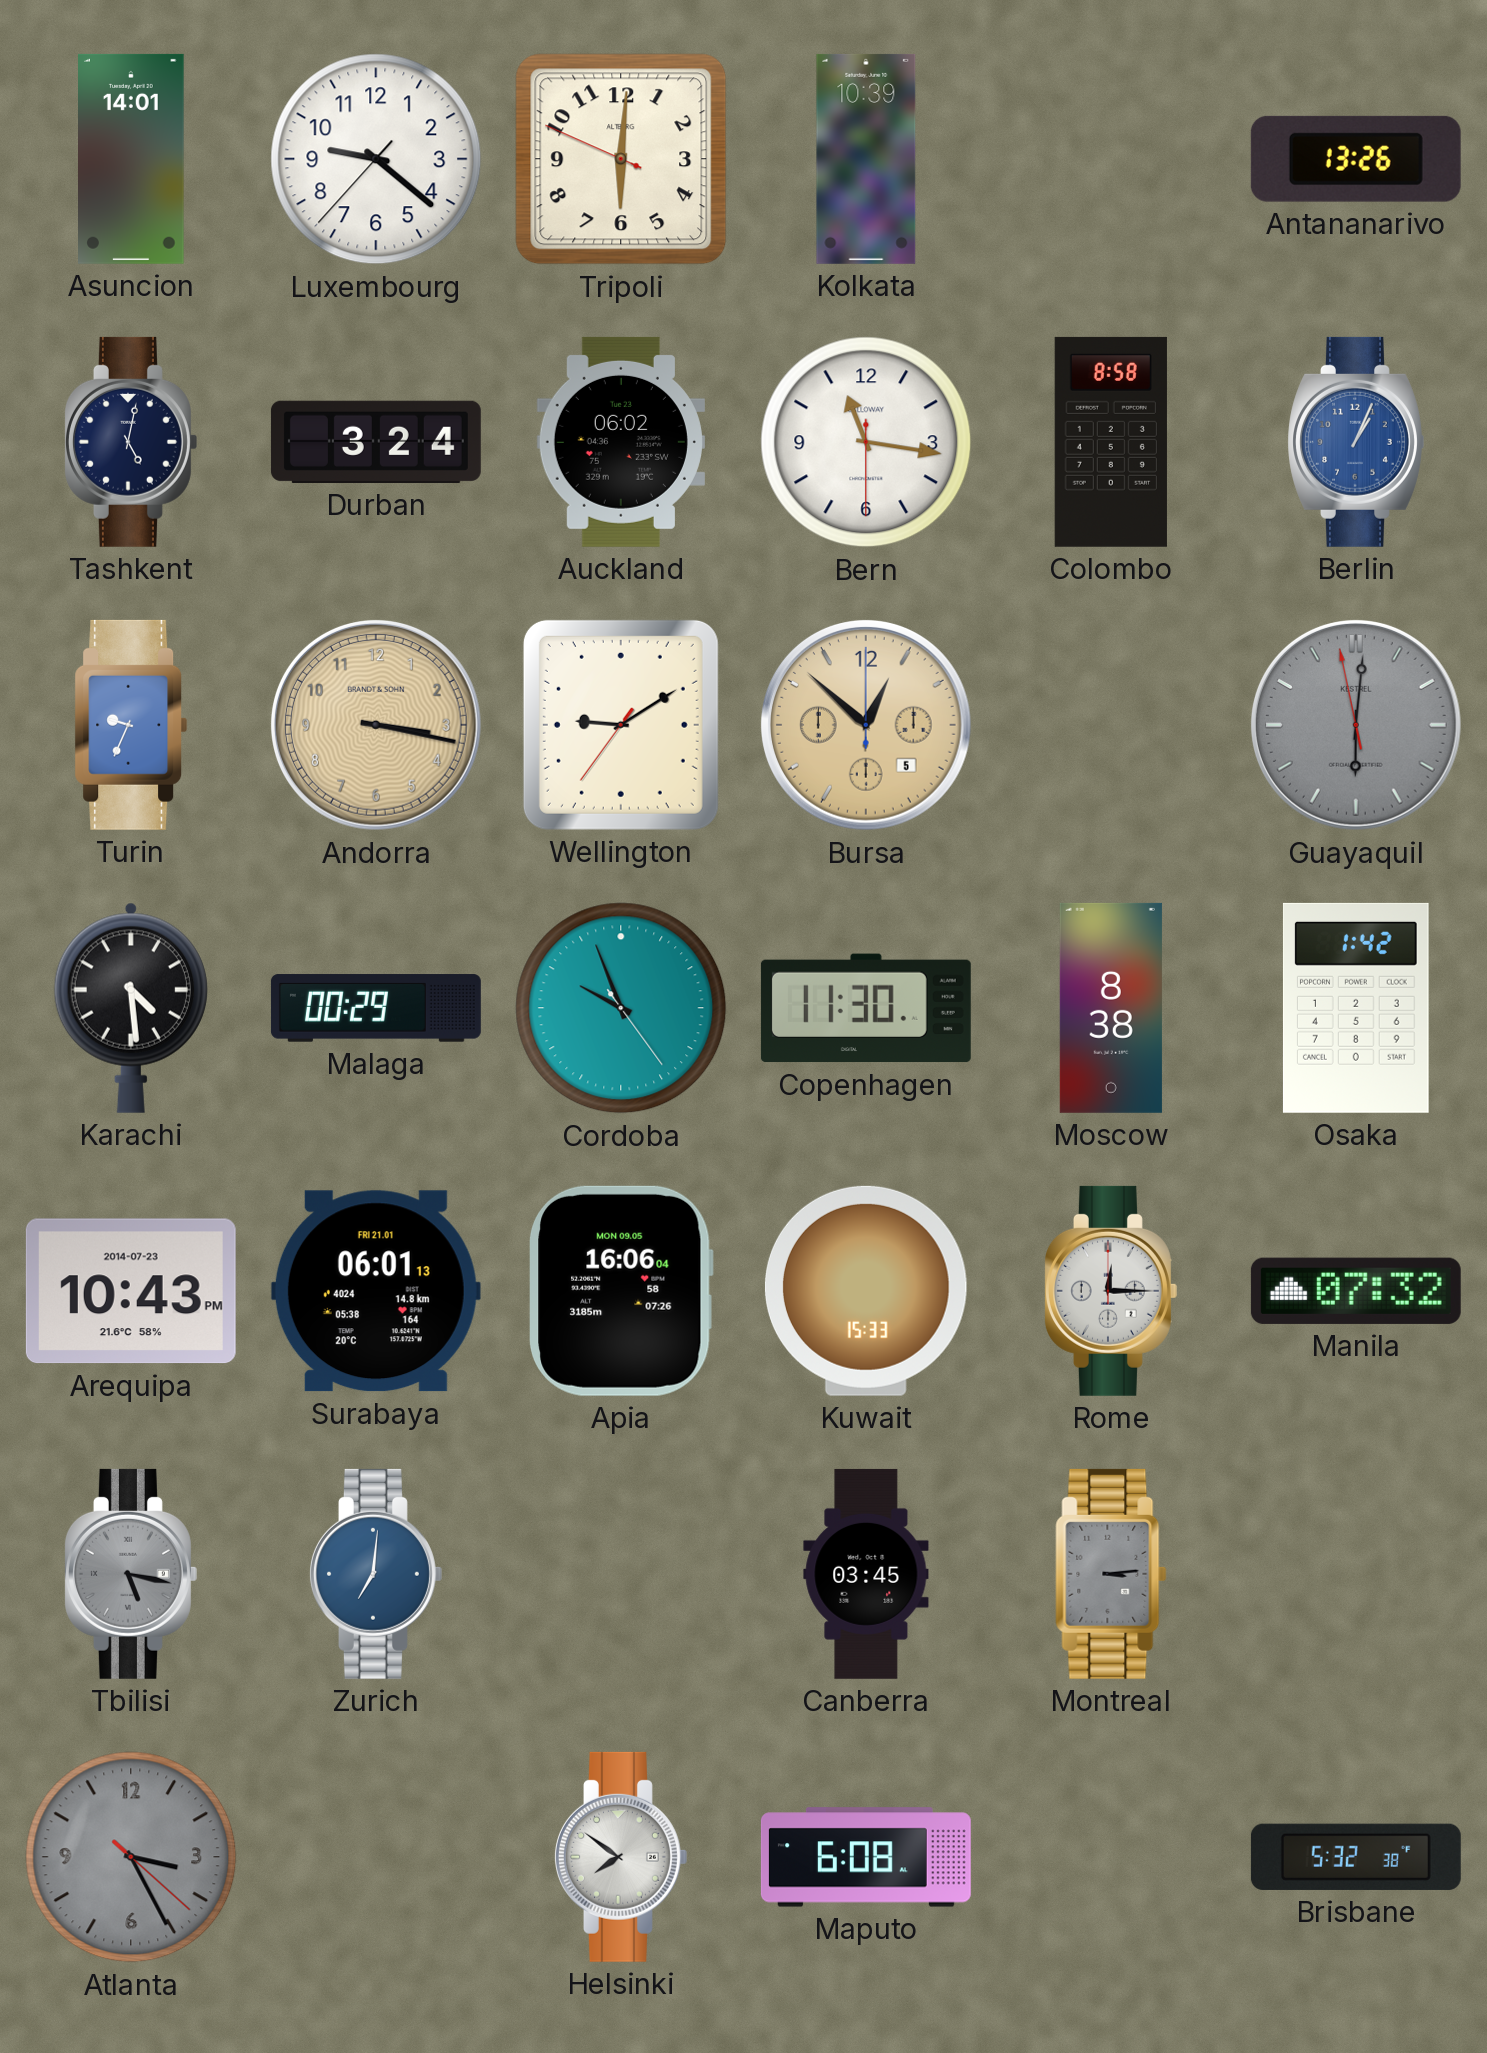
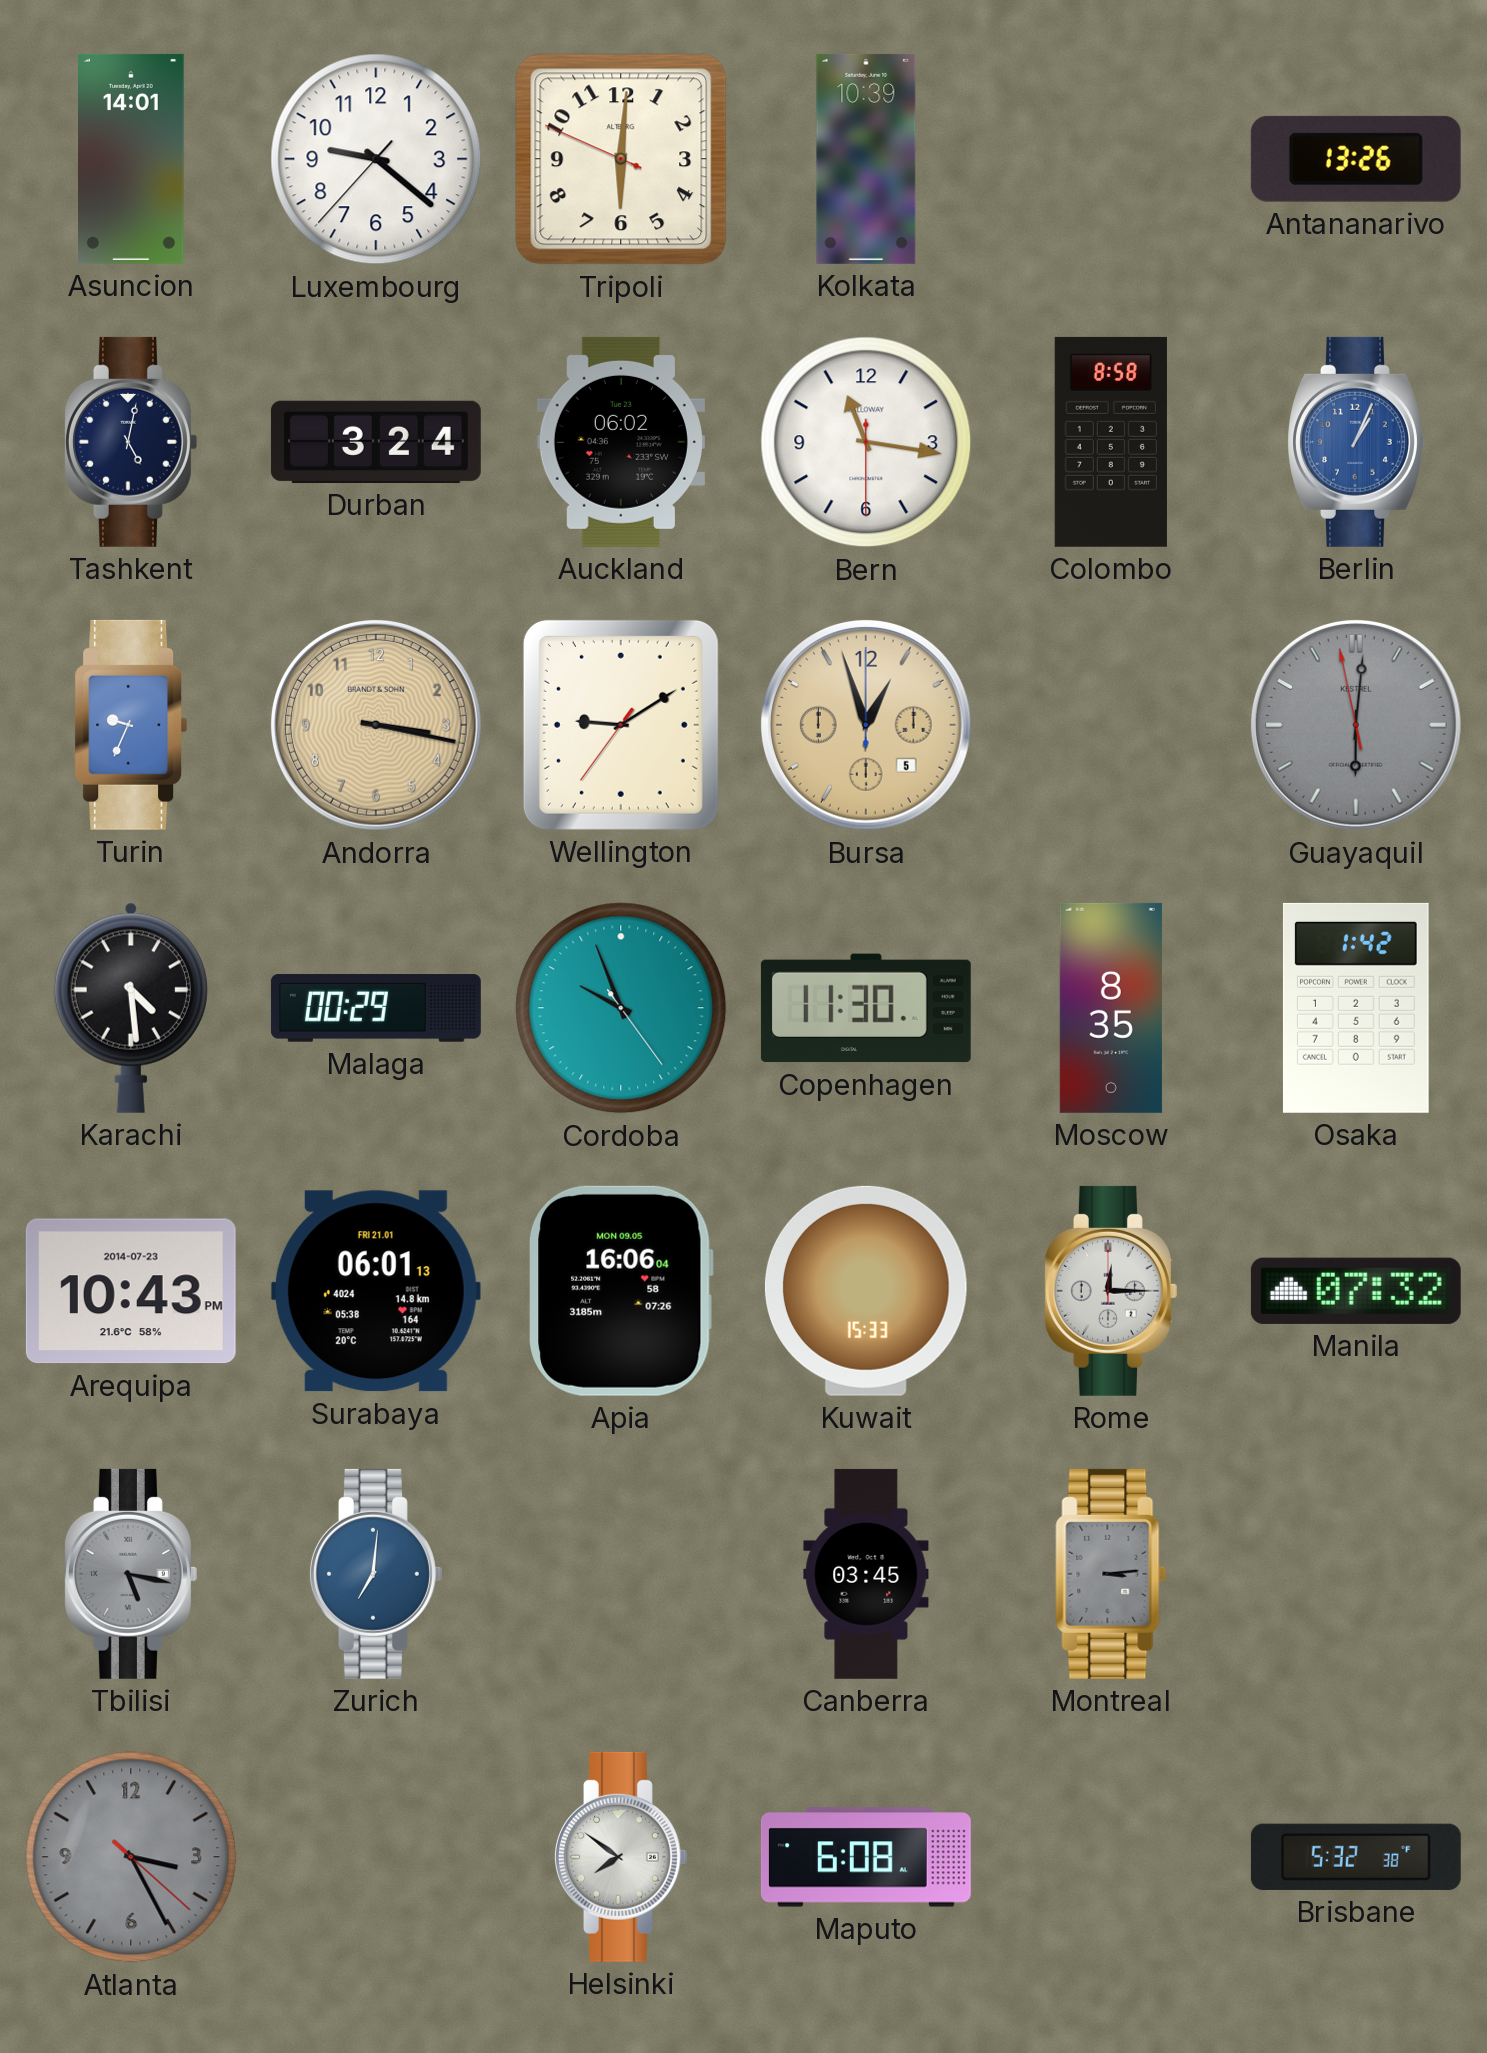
Bursa: 12:52 -> 12:57 (866, 725)
Moscow: 8:38 -> 8:35 (1111, 1008)
